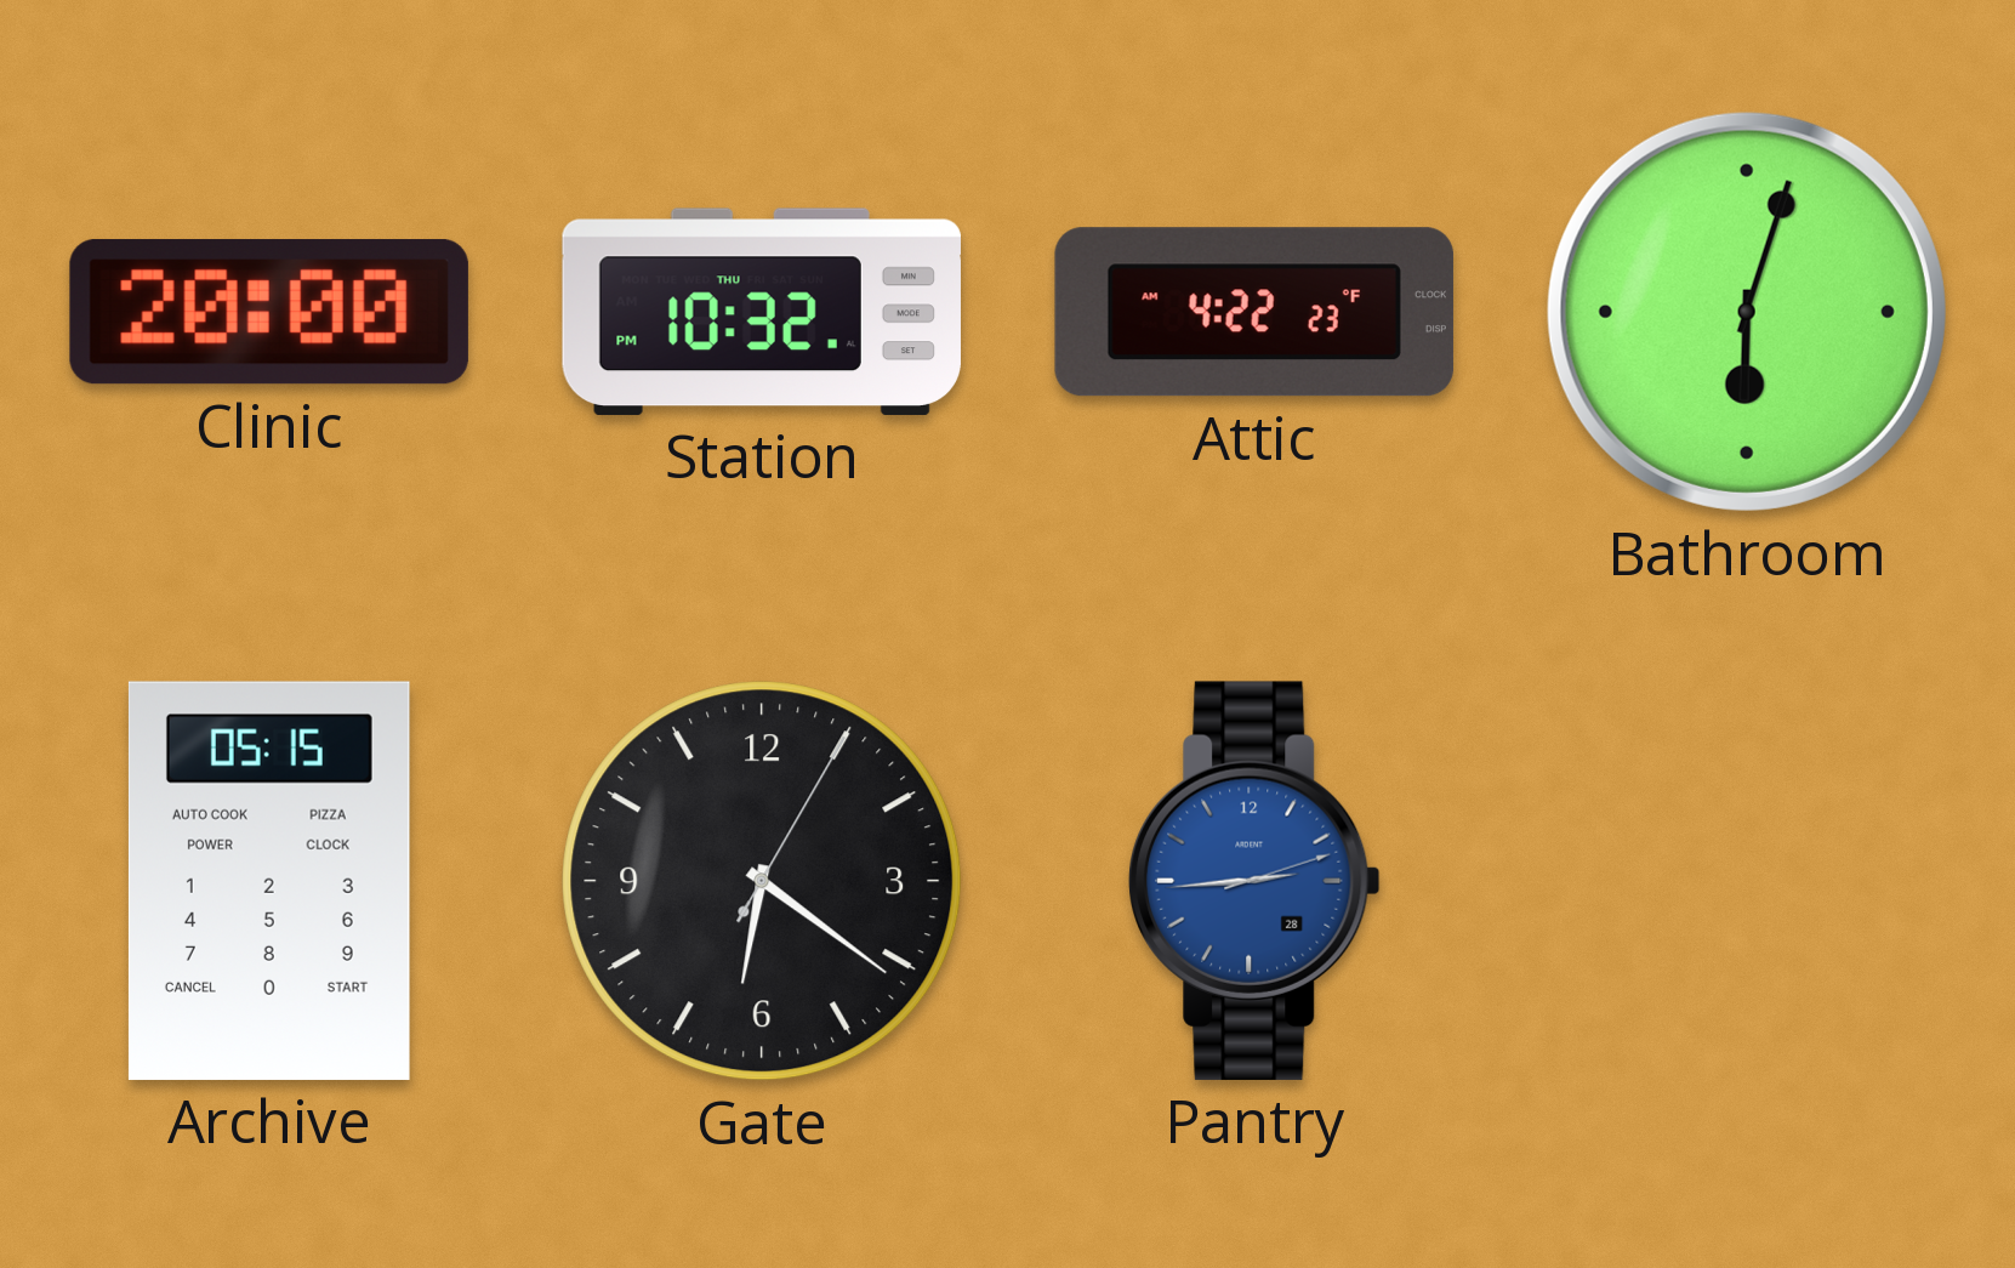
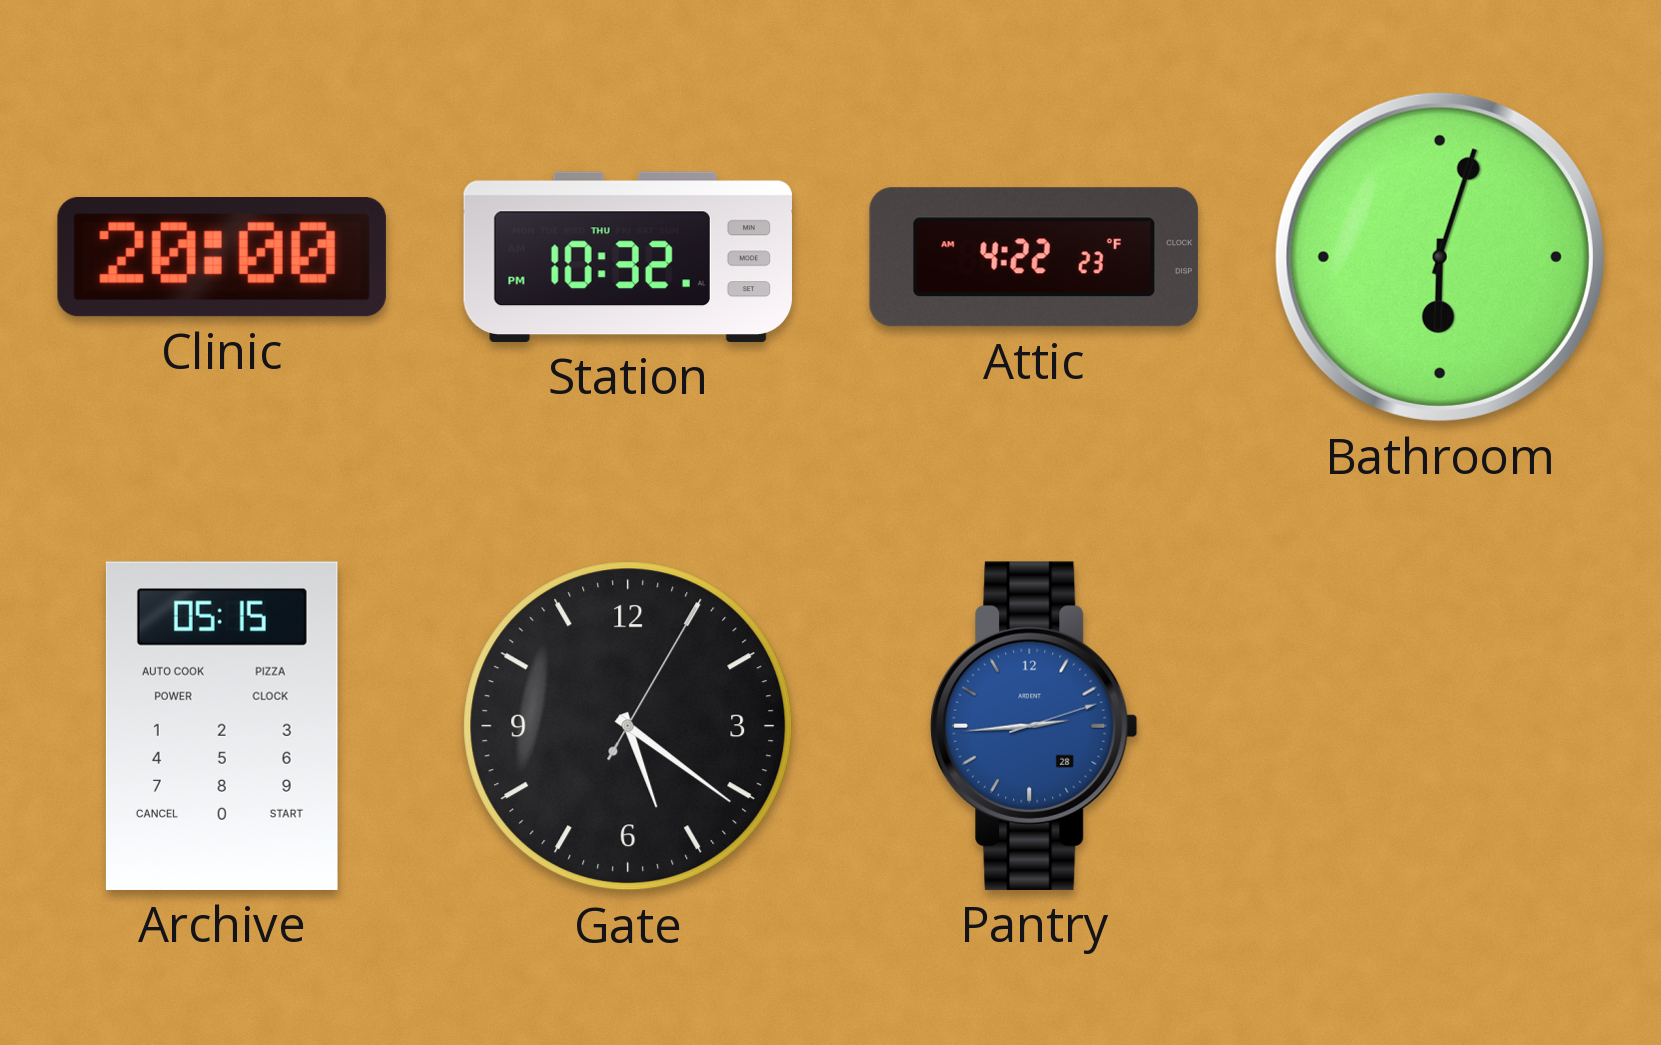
Gate: 6:21 -> 5:21 (628, 726)
